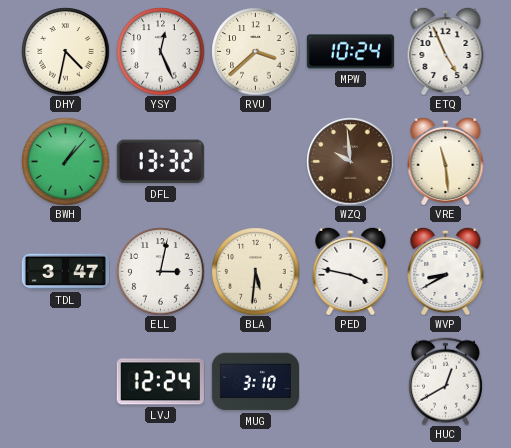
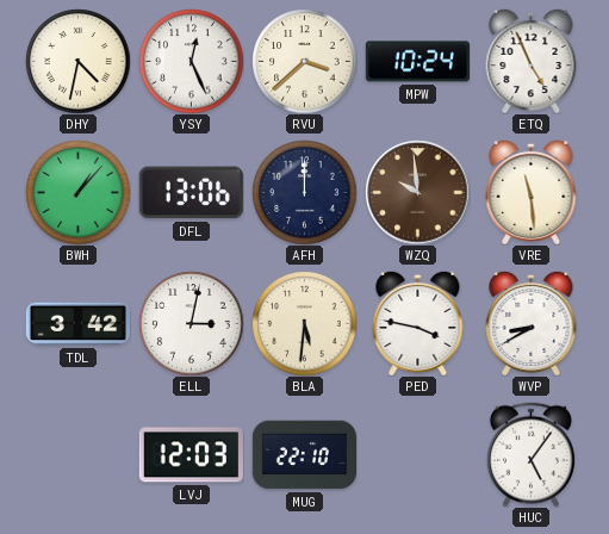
DFL: 13:32 -> 13:06 (191, 193)
AFH: none -> 12:00 (304, 192)
TDL: 3:47 -> 3:42 (77, 324)
LVJ: 12:24 -> 12:03 (191, 455)
MUG: 3:10 -> 22:10 (304, 455)
HUC: 12:40 -> 5:06 (530, 454)
